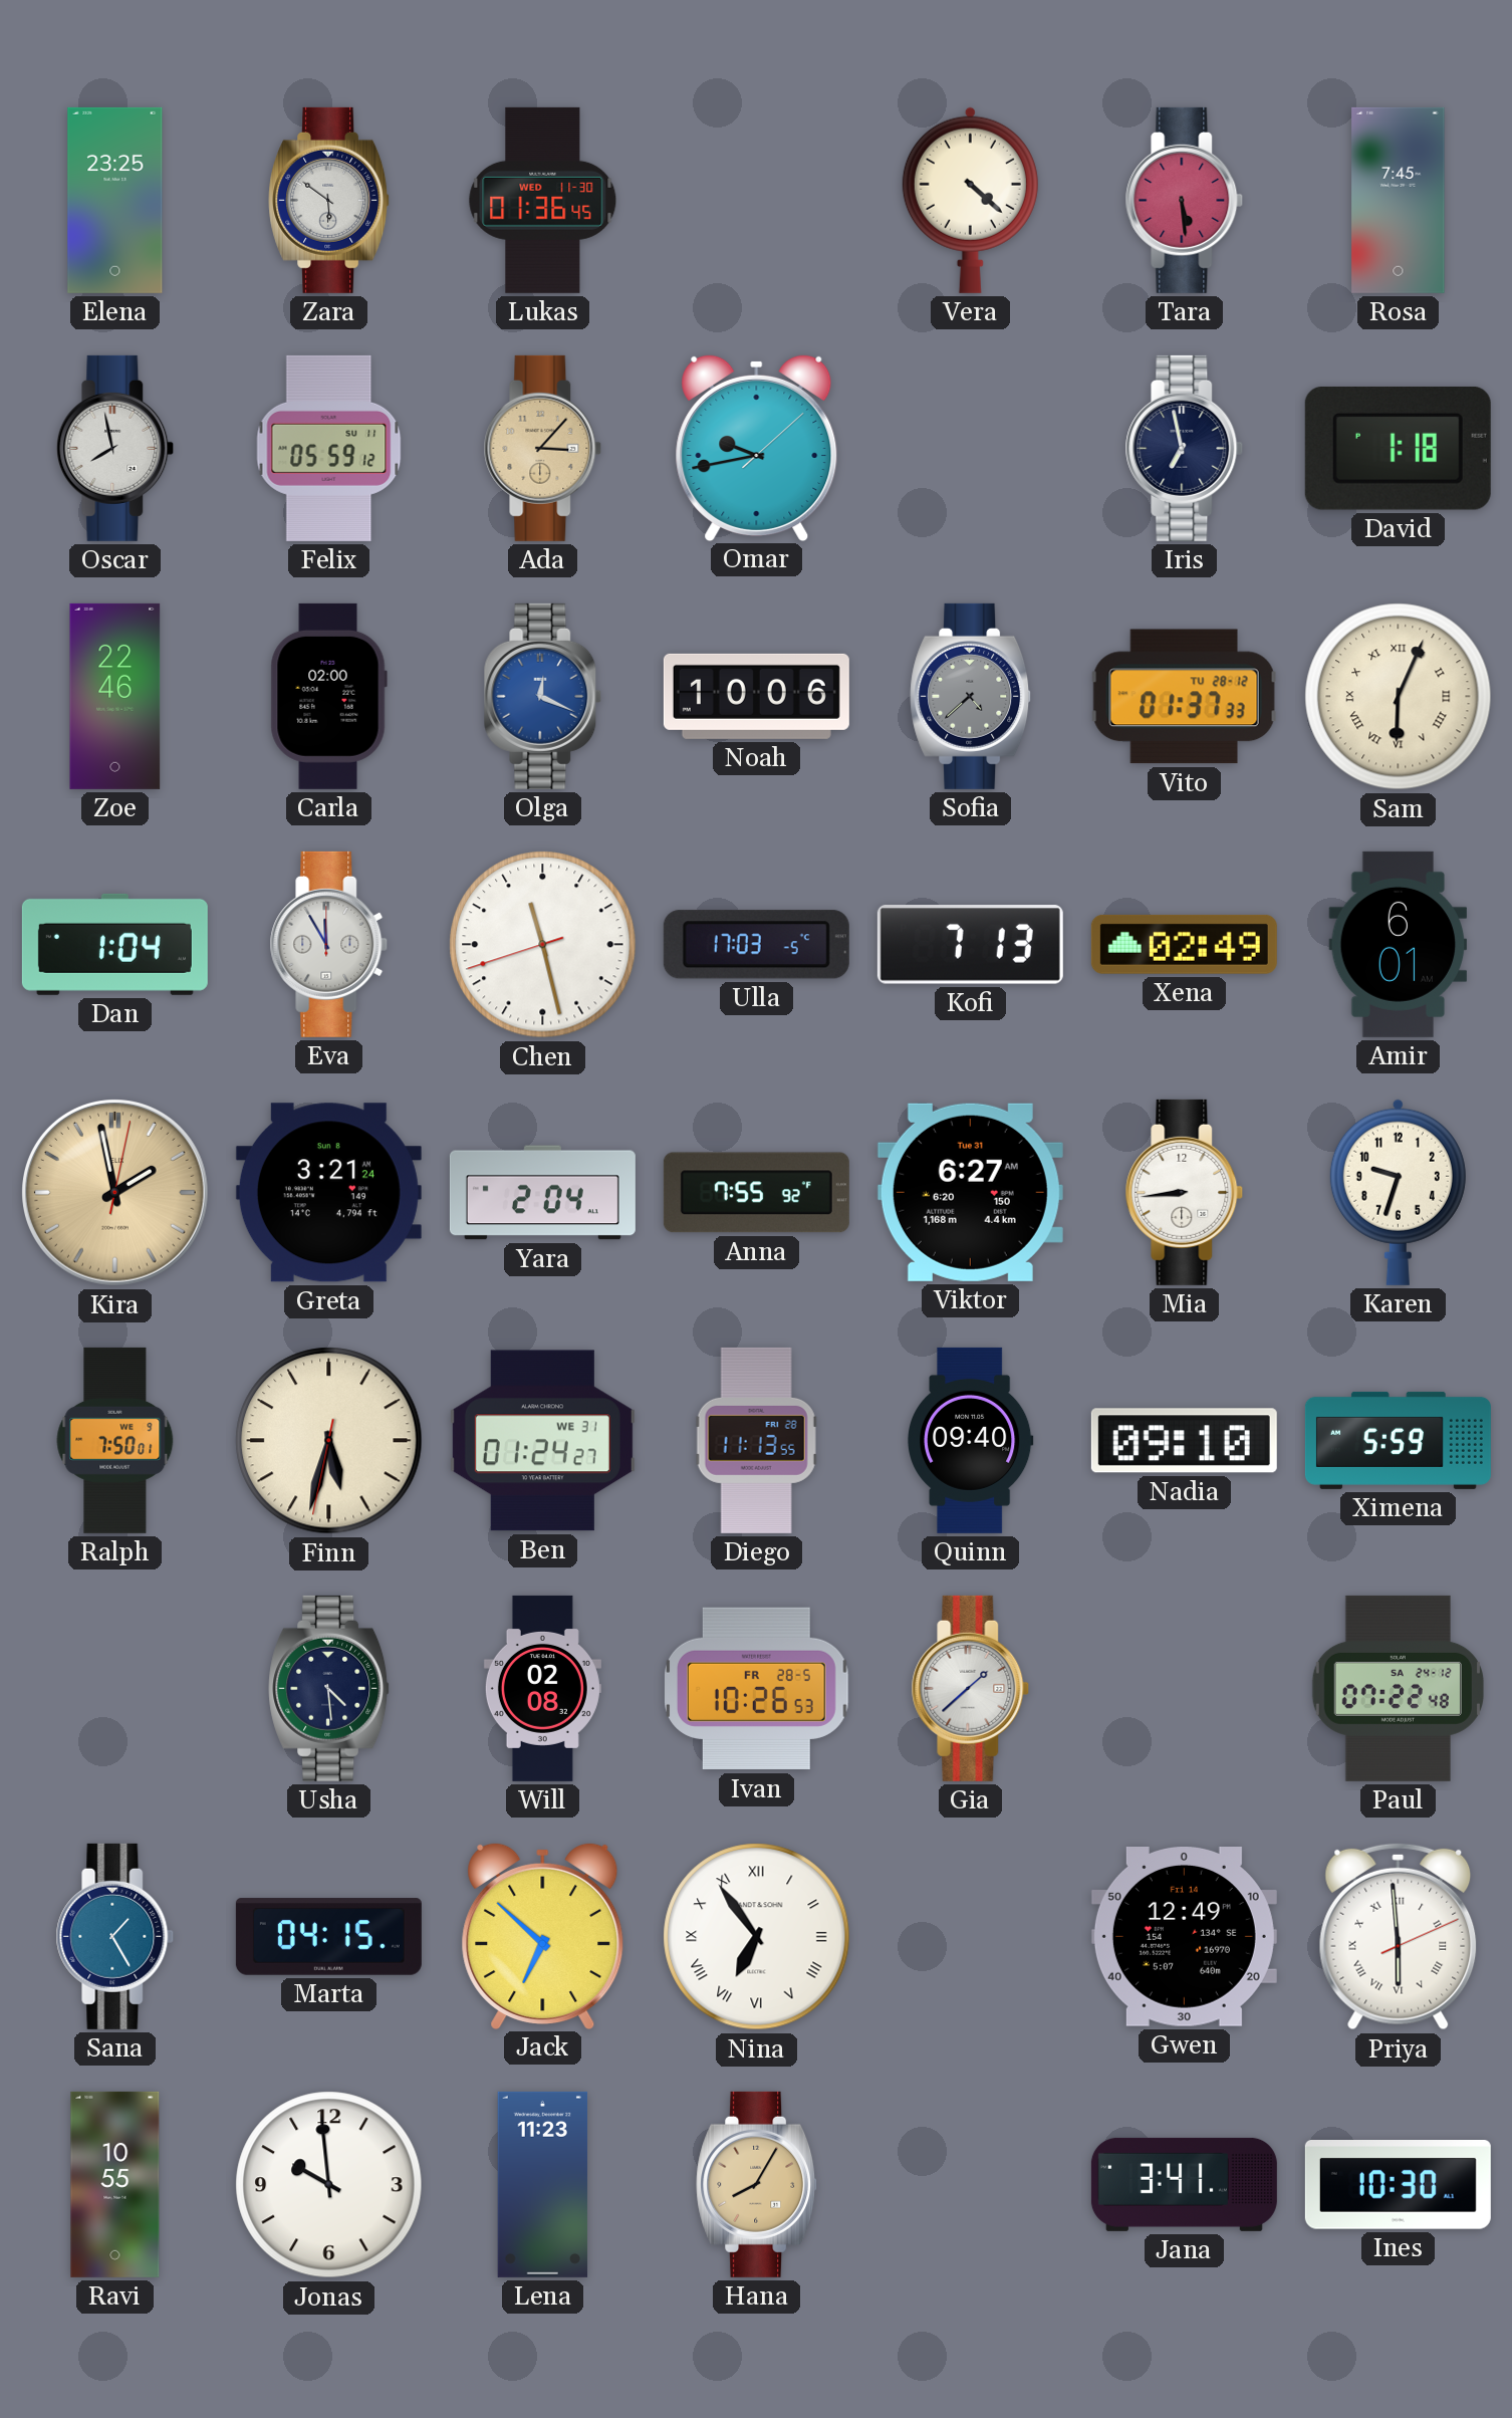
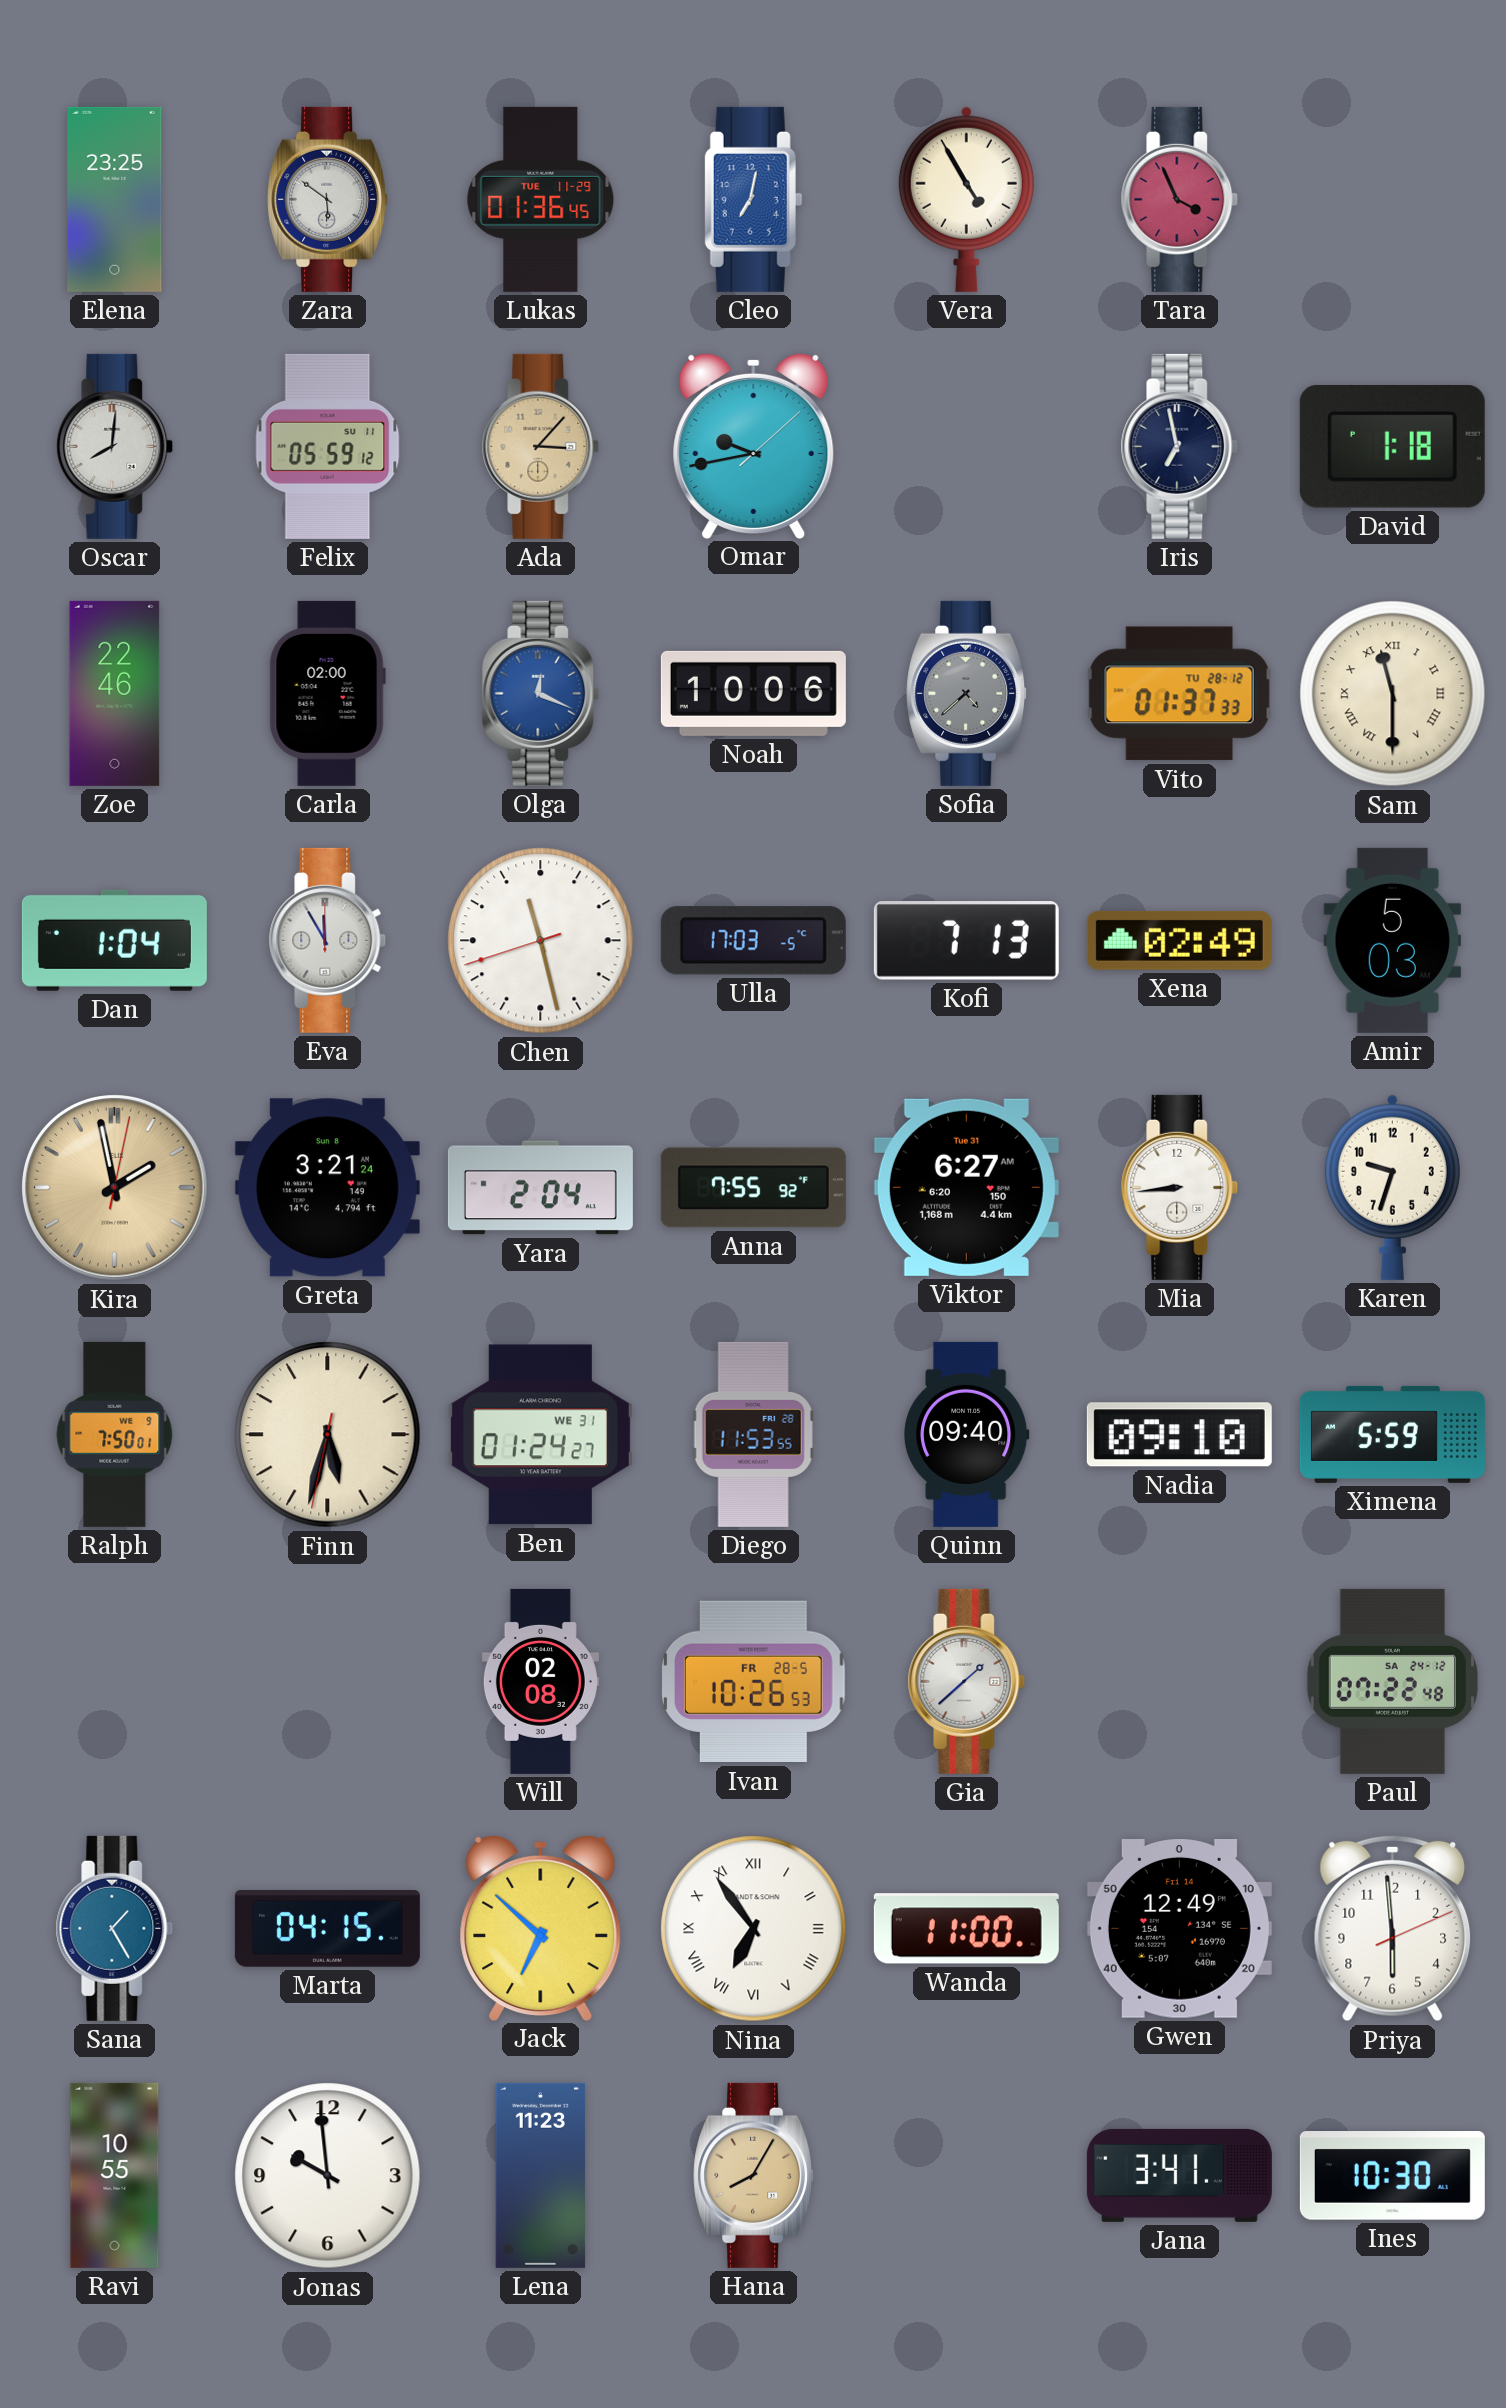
Lukas date: WED 11-30 -> TUE 11-29 (541, 199)
Cleo: none -> 7:02 (753, 199)
Vera: 4:22 -> 4:55 (966, 199)
Tara: 5:29 -> 3:56 (1180, 199)
Rosa: 7:45 -> none (1399, 200)
Oscar: 7:58 -> 8:01 (115, 446)
Sam: 6:04 -> 11:30 (1393, 694)
Amir: 6:01 -> 5:03 (1393, 940)
Diego: 11:13 -> 11:53 (753, 1434)
Usha: 4:29 -> none (329, 1688)
Wanda: none -> 11:00 (966, 1929)
Priya numerals: Roman -> Arabic (1393, 1928)
